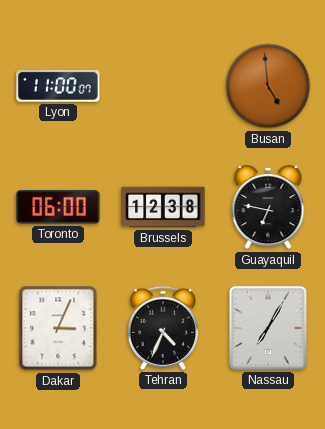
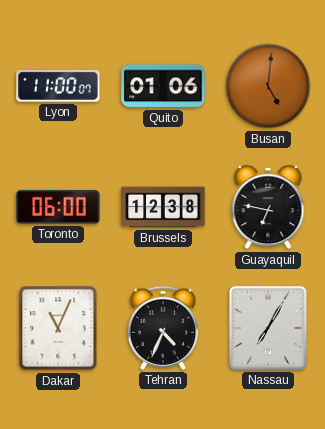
Quito: none -> 01:06 (163, 86)
Busan: 4:59 -> 5:01 (268, 86)
Dakar: 3:04 -> 11:04 (58, 328)
